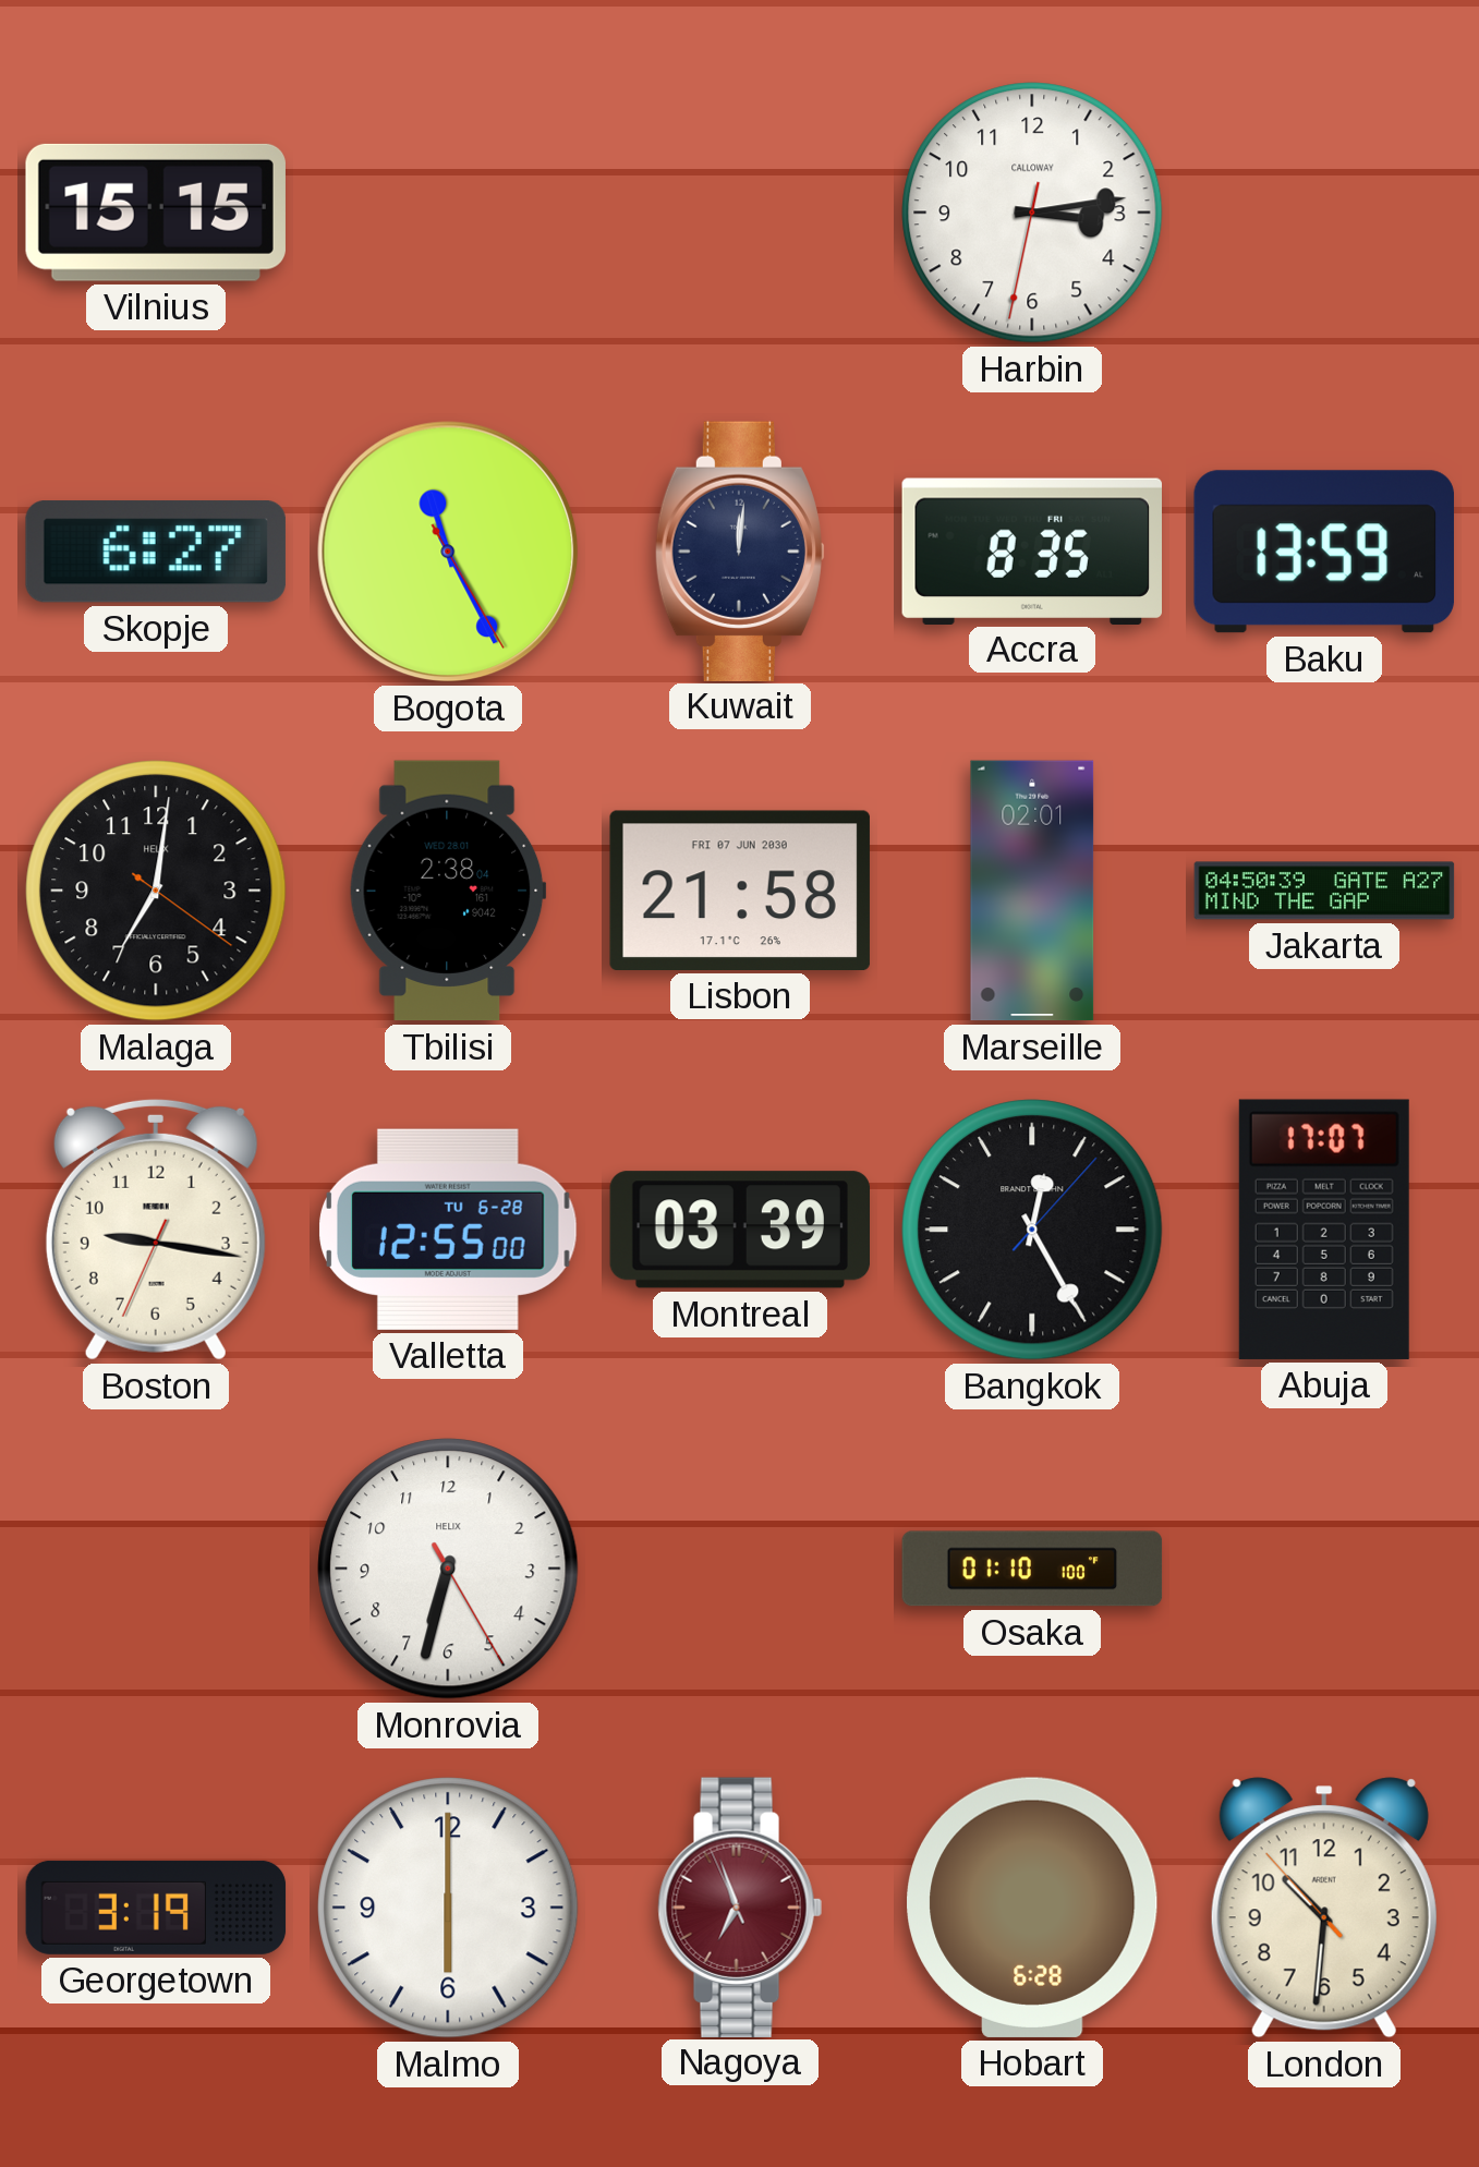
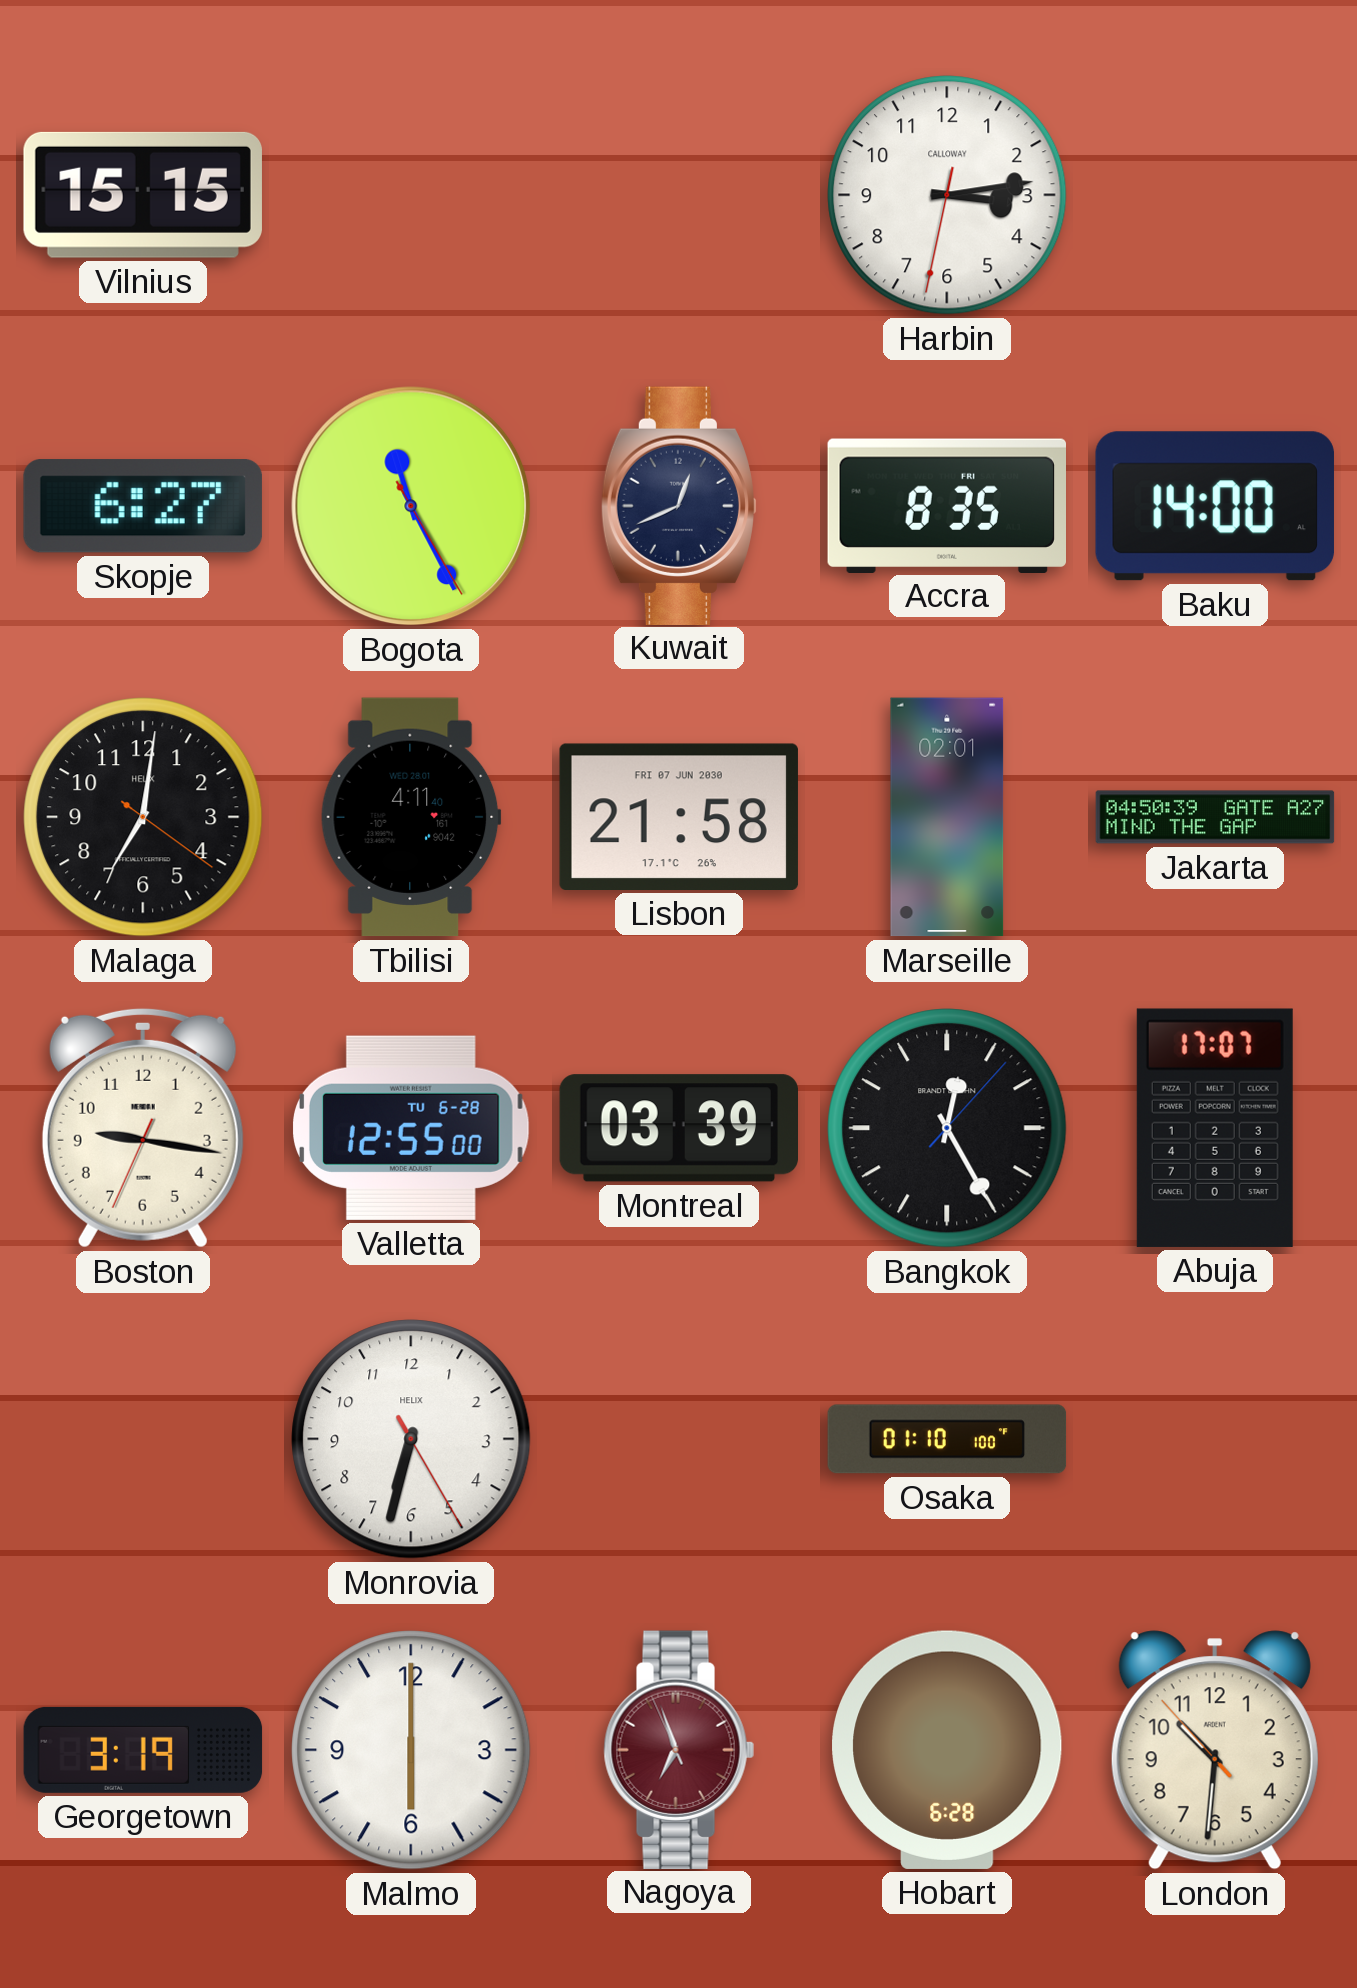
Kuwait: 12:01 -> 12:41 (678, 505)
Baku: 13:59 -> 14:00 (1215, 506)
Tbilisi: 2:38 -> 4:11 (411, 817)
